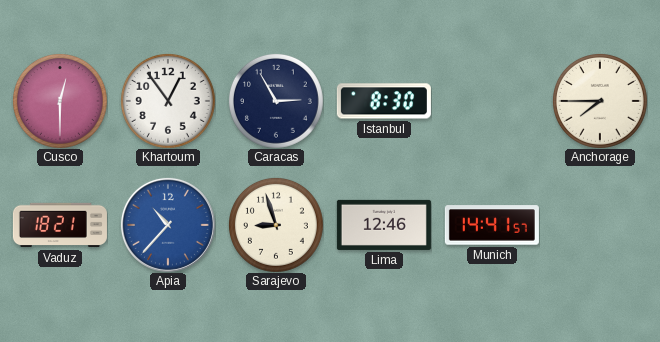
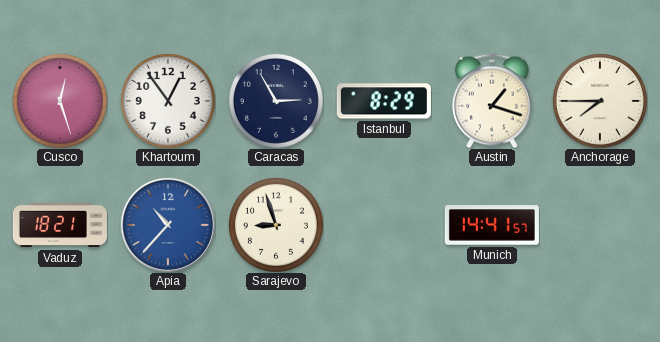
Cusco: 12:30 -> 12:27 (60, 101)
Istanbul: 8:30 -> 8:29 (384, 101)
Austin: none -> 1:18 (492, 101)
Lima: 12:46 -> none (384, 225)
